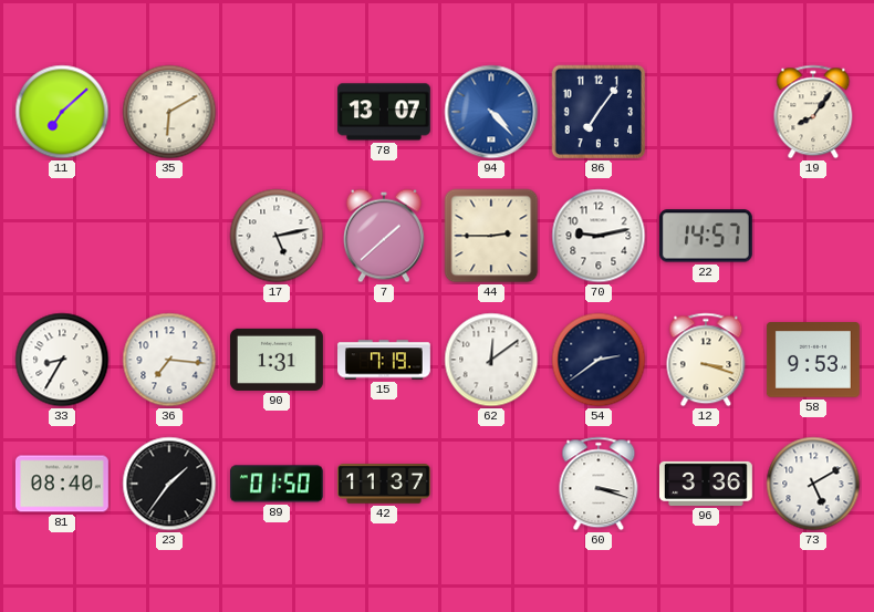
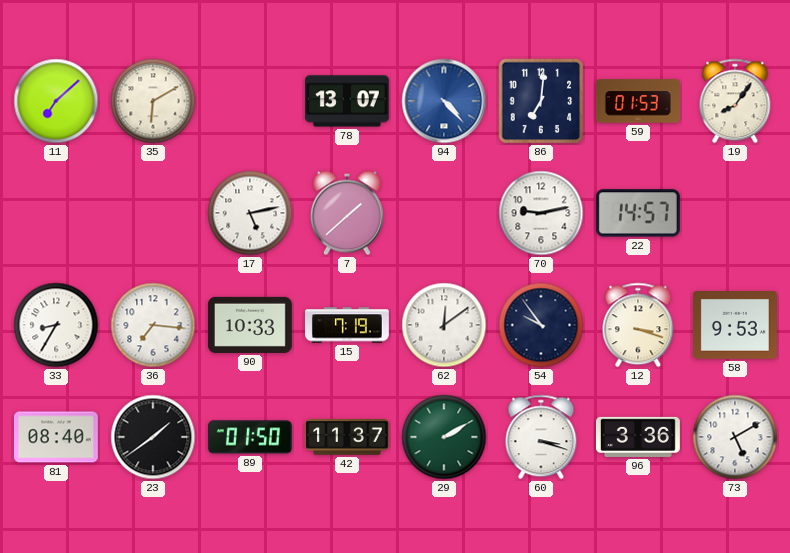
86: 7:06 -> 7:01 (541, 101)
59: none -> 01:53 (639, 101)
44: 2:45 -> none (491, 236)
90: 1:31 -> 10:33 (250, 325)
54: 2:39 -> 9:54 (541, 325)
23: 1:36 -> 1:39 (153, 437)
29: none -> 2:10 (444, 437)
